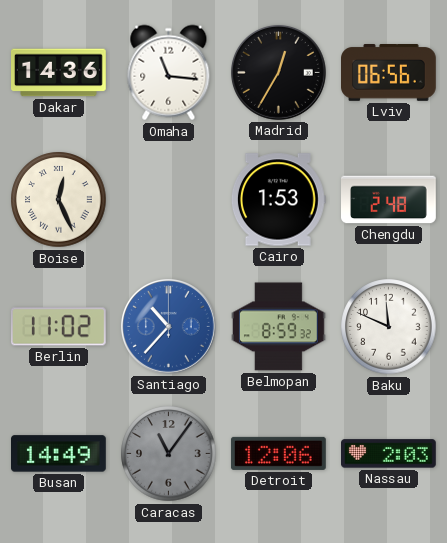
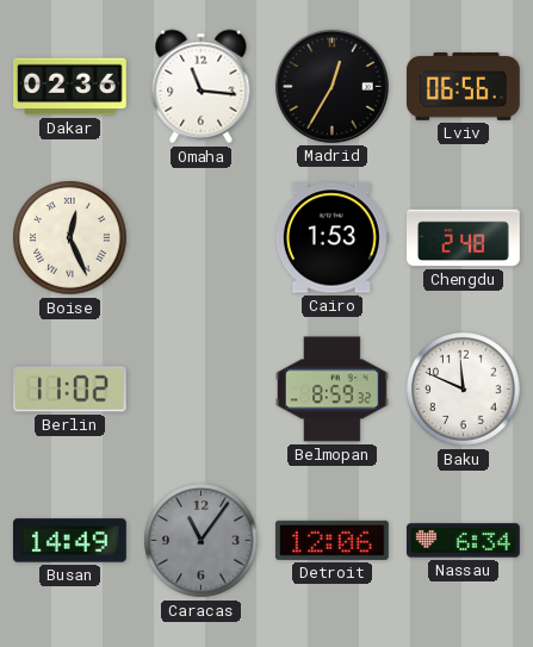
Dakar: 14:36 -> 02:36 (70, 87)
Santiago: 10:37 -> none (168, 326)
Nassau: 2:03 -> 6:34 (464, 541)
